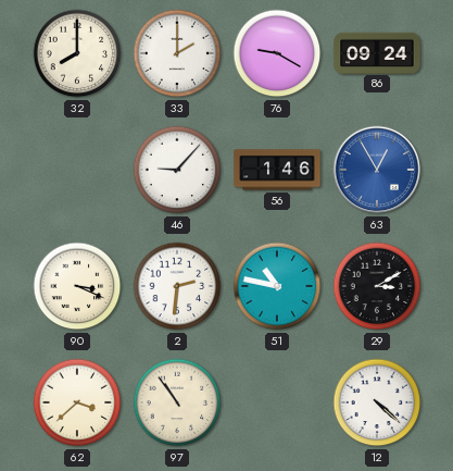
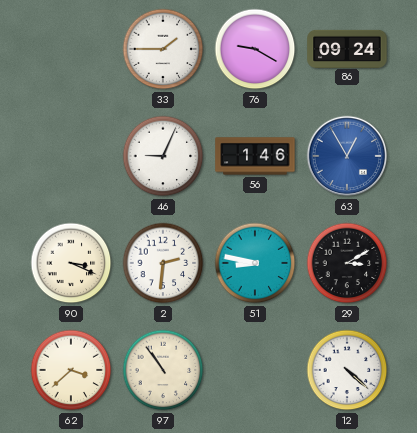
32: 8:00 -> none (77, 53)
33: 2:00 -> 1:45 (163, 49)
46: 9:07 -> 9:04 (163, 156)
51: 10:47 -> 8:47 (255, 263)
